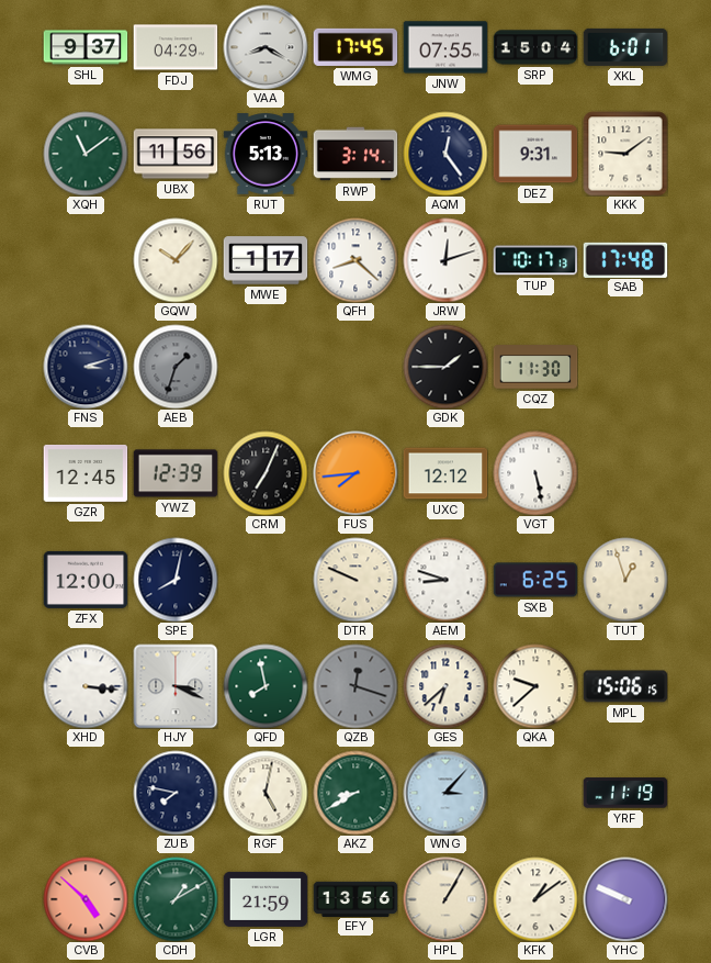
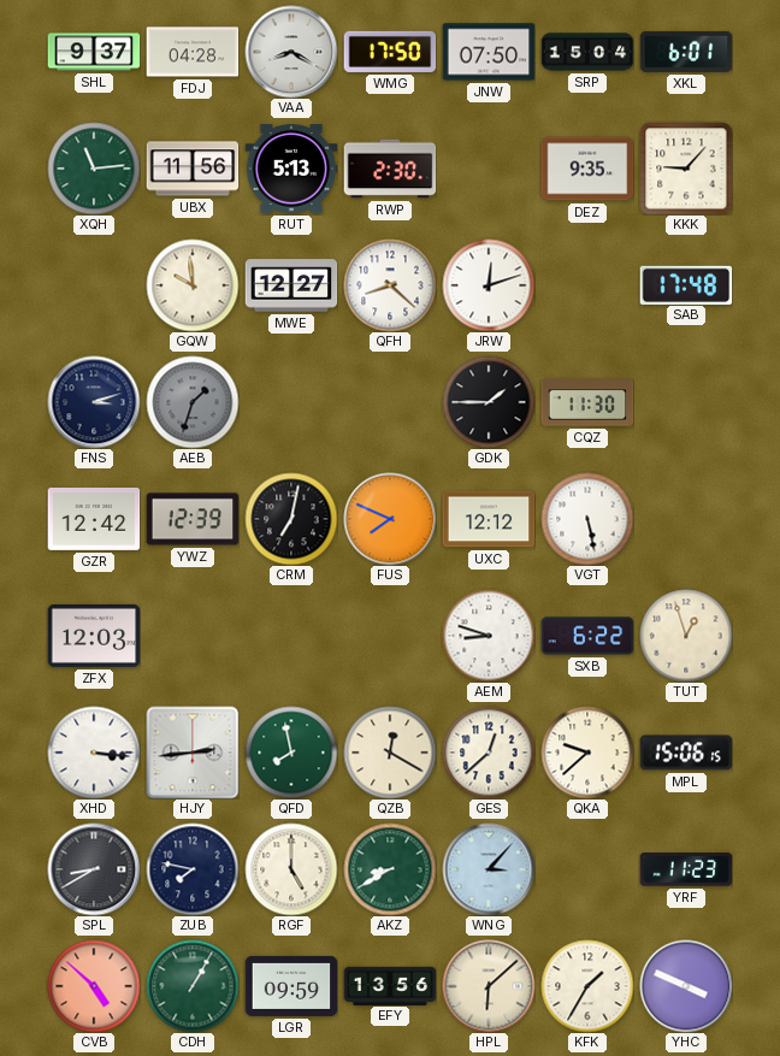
FDJ: 04:29 -> 04:28 (193, 52)
WMG: 17:45 -> 17:50 (390, 52)
JNW: 07:55 -> 07:50 (489, 52)
XQH: 11:09 -> 11:14 (94, 169)
RWP: 3:14 -> 2:30 (390, 169)
AQM: 12:24 -> none (445, 154)
DEZ: 9:31 -> 9:35 (587, 169)
KKK: 9:09 -> 9:07 (686, 169)
GQW: 10:07 -> 9:59 (193, 285)
MWE: 1:17 -> 12:27 (291, 285)
TUP: 10:17 -> none (535, 260)
GZR: 12:45 -> 12:42 (94, 519)
CRM: 7:04 -> 7:02 (291, 519)
FUS: 7:44 -> 7:49 (390, 519)
ZFX: 12:00 -> 12:03 (94, 636)
SPE: 8:02 -> none (176, 580)
DTR: 9:49 -> none (356, 580)
SXB: 6:25 -> 6:22 (587, 636)
HJY: 3:19 -> 2:44 (193, 753)
QZB: 12:18 -> 12:20 (390, 753)
QZB dial: grey -> cream (390, 753)
GES: 6:38 -> 12:38 (489, 753)
SPL: none -> 8:40 (94, 869)
RGF: 5:02 -> 5:00 (291, 869)
YRF: 11:19 -> 11:23 (686, 869)
CDH: 1:10 -> 1:05 (193, 986)
LGR: 21:59 -> 09:59 (291, 986)
HPL: 1:05 -> 6:08 (489, 986)
KFK: 1:09 -> 1:35 (587, 986)
YHC: 9:49 -> 3:49 (686, 986)
